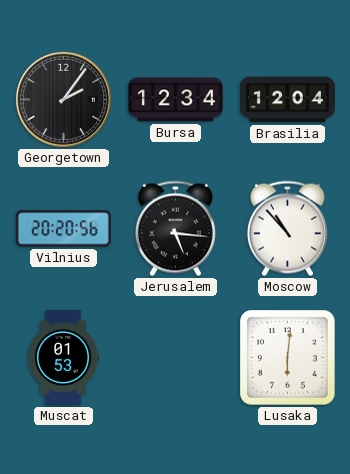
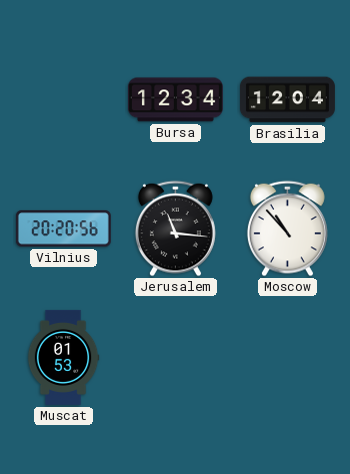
Georgetown: 2:06 -> none (63, 99)
Jerusalem: 5:16 -> 11:16 (175, 229)
Lusaka: 6:01 -> none (288, 358)
